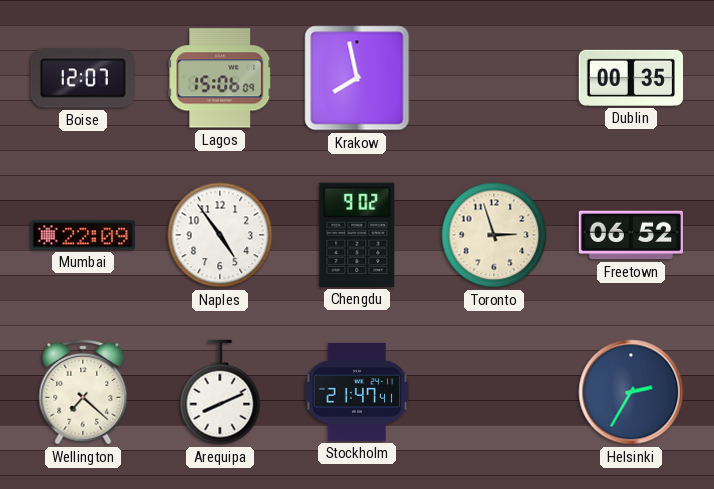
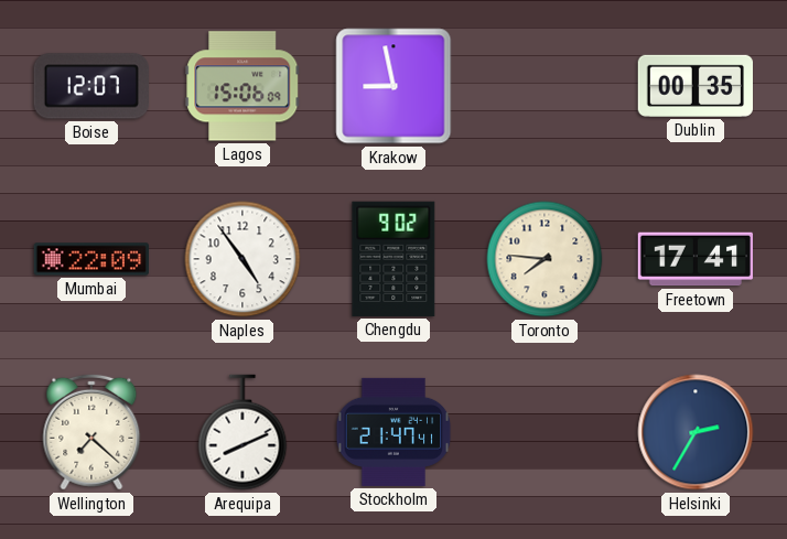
Krakow: 7:58 -> 8:58 (394, 86)
Toronto: 2:57 -> 7:46 (545, 259)
Freetown: 06:52 -> 17:41 (694, 259)
